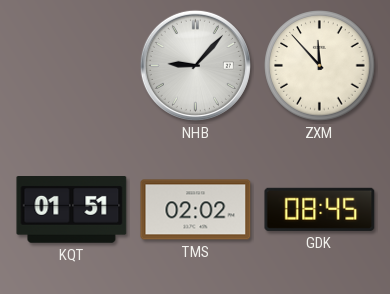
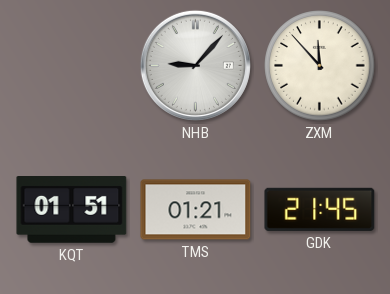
TMS: 02:02 -> 01:21 (196, 210)
GDK: 08:45 -> 21:45 (320, 209)
